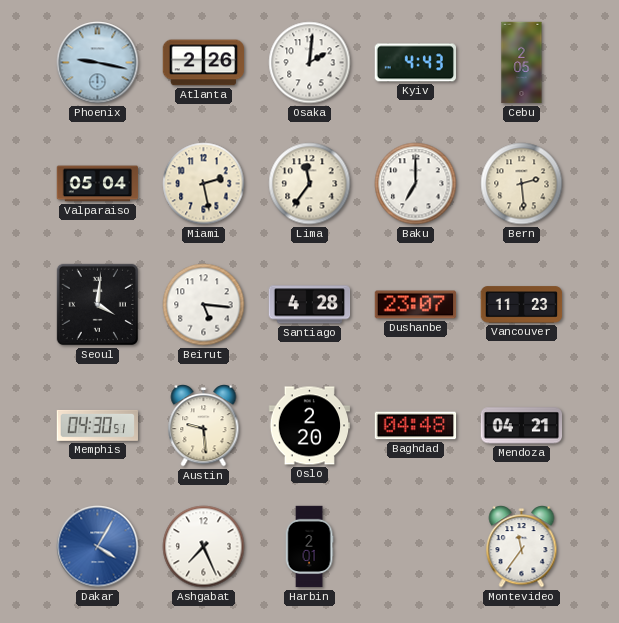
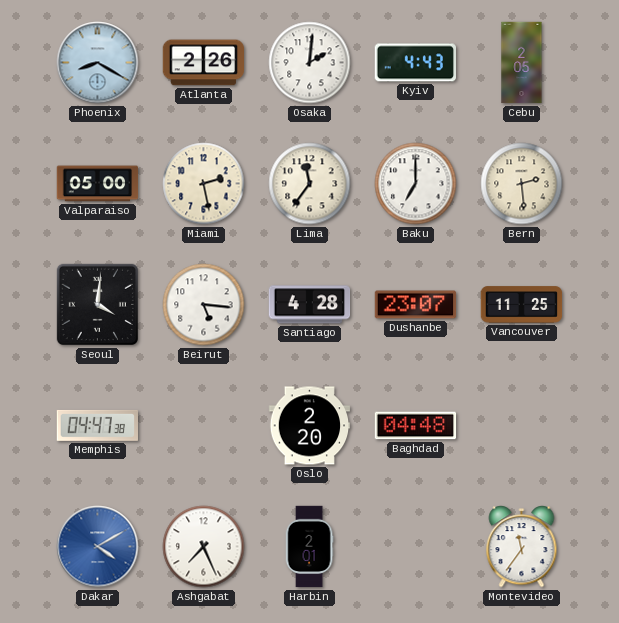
Phoenix: 9:17 -> 8:20 (98, 63)
Valparaiso: 05:04 -> 05:00 (98, 184)
Vancouver: 11:23 -> 11:25 (522, 305)
Memphis: 04:30 -> 04:47 (97, 425)
Austin: 9:29 -> none (204, 426)
Mendoza: 04:21 -> none (522, 426)
Dakar: 4:05 -> 4:10 (98, 547)
